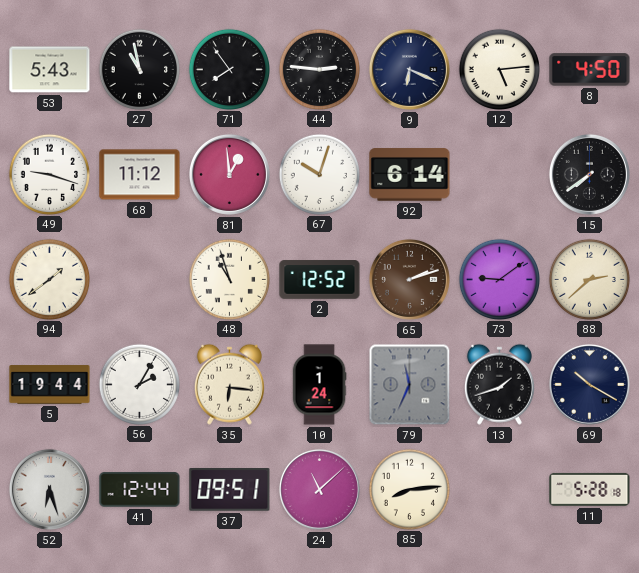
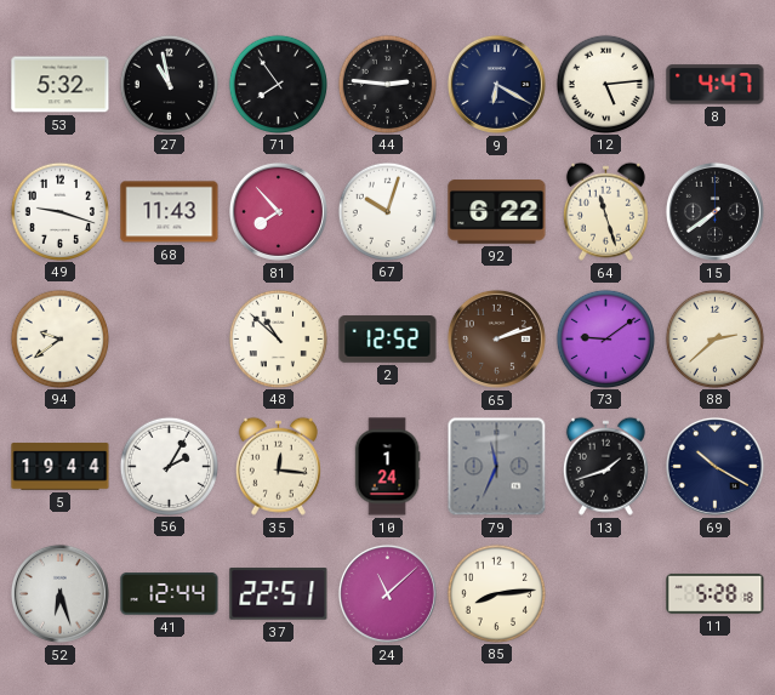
53: 5:43 -> 5:32 (61, 85)
9: 6:19 -> 6:20 (496, 84)
8: 4:50 -> 4:47 (716, 85)
68: 11:12 -> 11:43 (170, 212)
81: 12:59 -> 7:53 (278, 211)
92: 6:14 -> 6:22 (497, 212)
64: none -> 11:27 (605, 211)
94: 1:39 -> 9:39 (59, 338)
48: 10:57 -> 10:52 (278, 338)
35: 6:16 -> 12:16 (278, 466)
37: 09:51 -> 22:51 (279, 594)
